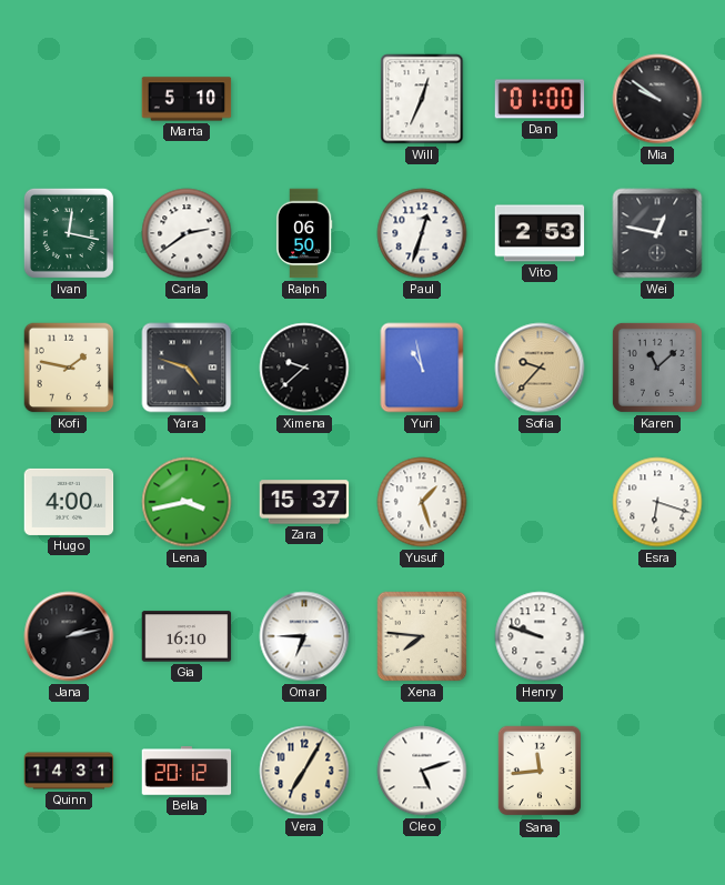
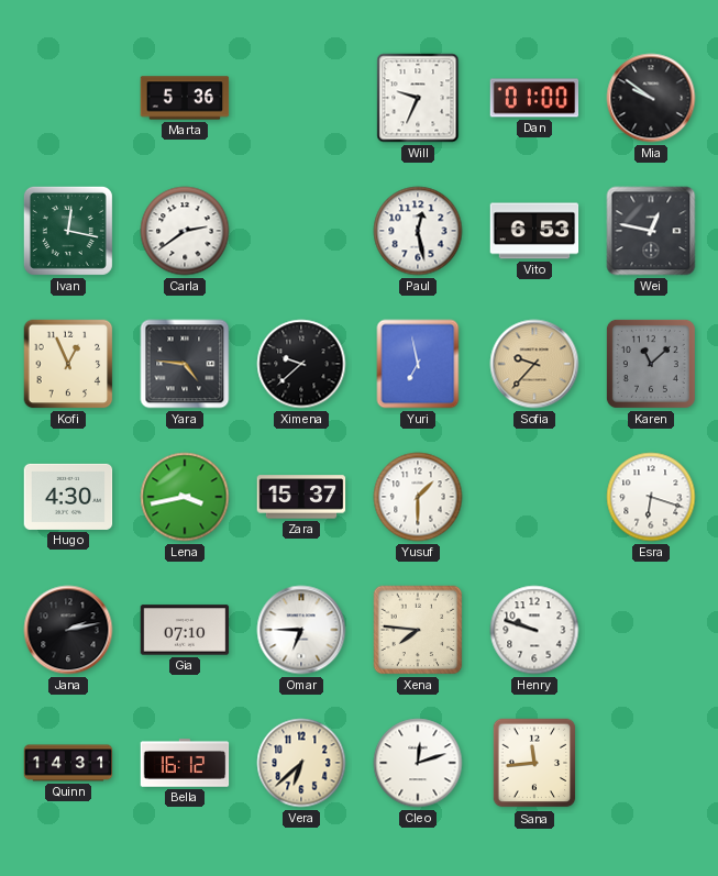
Marta: 5:10 -> 5:36 (185, 98)
Will: 12:34 -> 9:34 (418, 98)
Ralph: 06:50 -> none (304, 233)
Paul: 12:33 -> 12:28 (418, 231)
Vito: 2:53 -> 6:53 (534, 231)
Kofi: 1:47 -> 12:56 (68, 364)
Yara: 4:48 -> 4:46 (185, 364)
Yuri: 10:58 -> 6:58 (418, 364)
Hugo: 4:00 -> 4:30 (68, 497)
Yusuf: 1:27 -> 1:30 (418, 497)
Gia: 16:10 -> 07:10 (185, 630)
Bella: 20:12 -> 16:12 (185, 763)
Vera: 7:05 -> 6:38 (301, 763)
Cleo: 5:12 -> 12:12 (418, 763)
